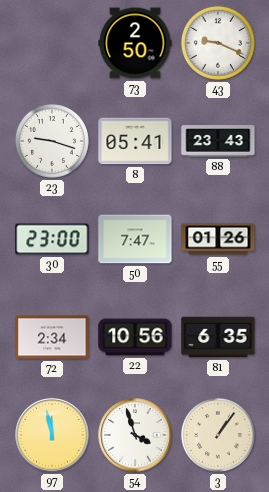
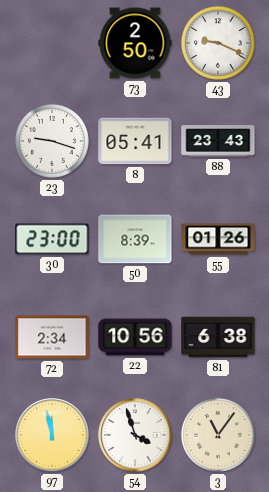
50: 7:47 -> 8:39 (135, 239)
81: 6:35 -> 6:38 (218, 337)
3: 1:06 -> 11:06 (218, 435)
